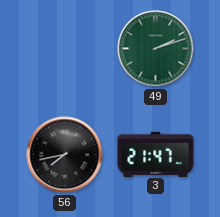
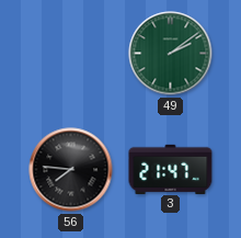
49: 2:12 -> 2:09 (171, 54)
56: 7:43 -> 7:46 (71, 170)
